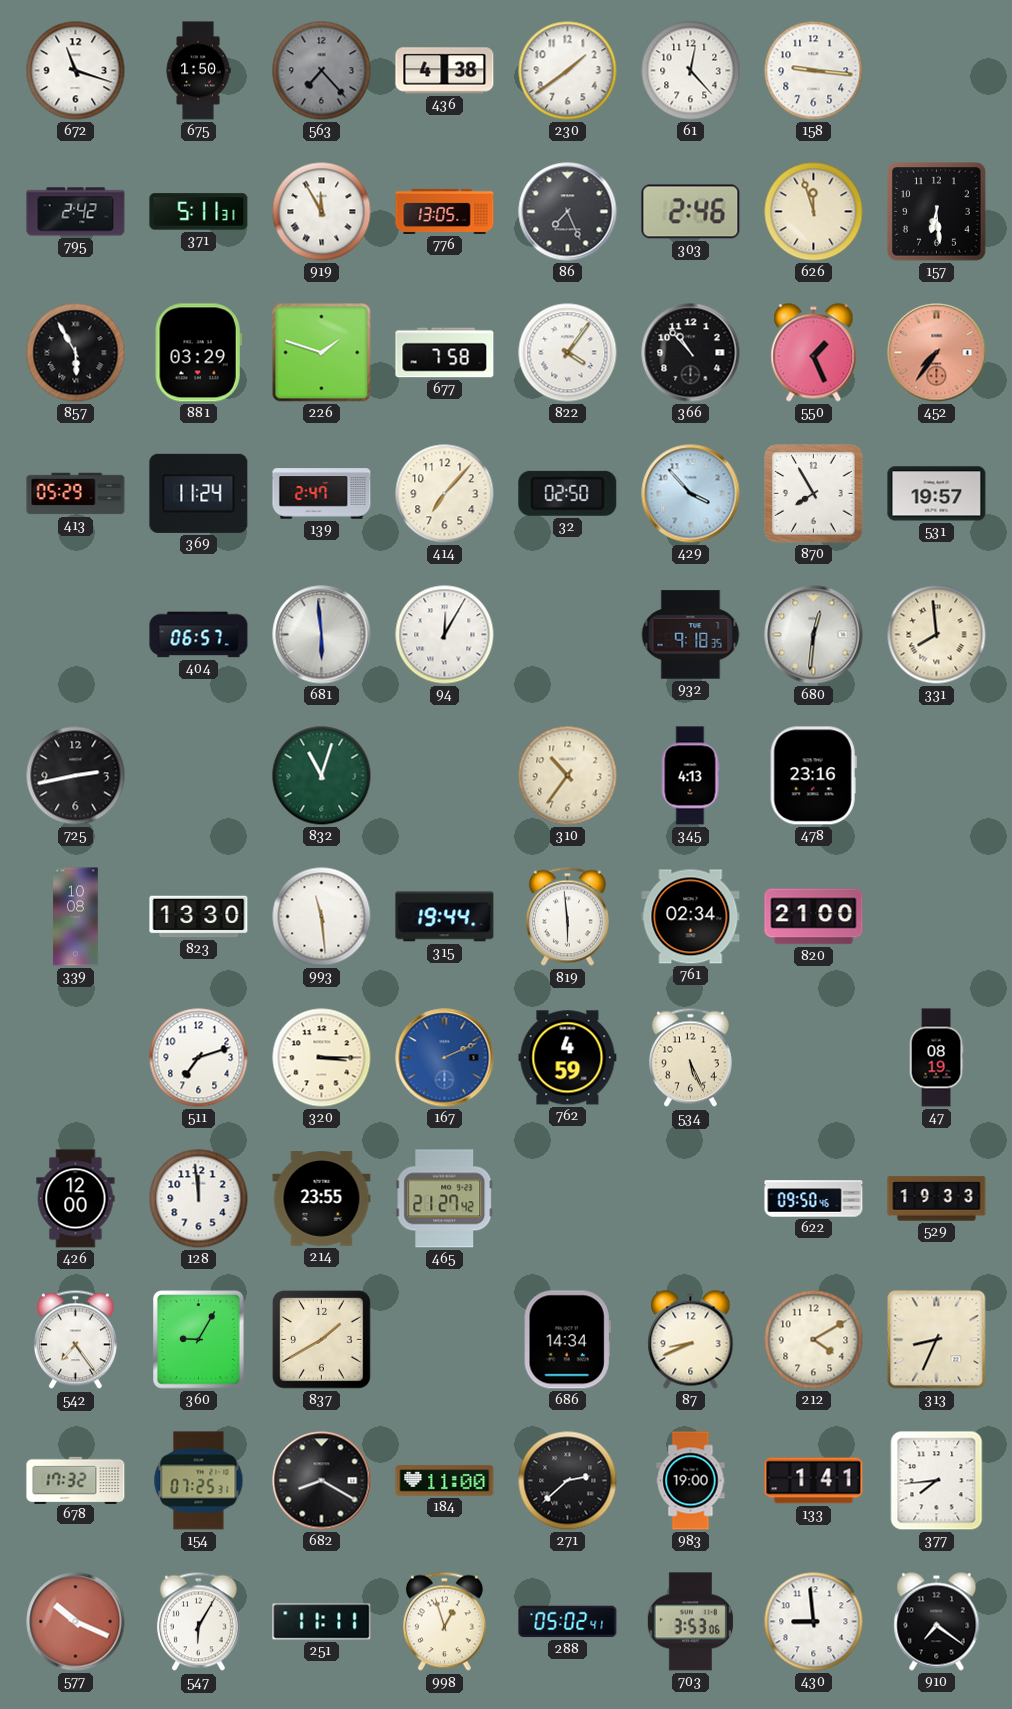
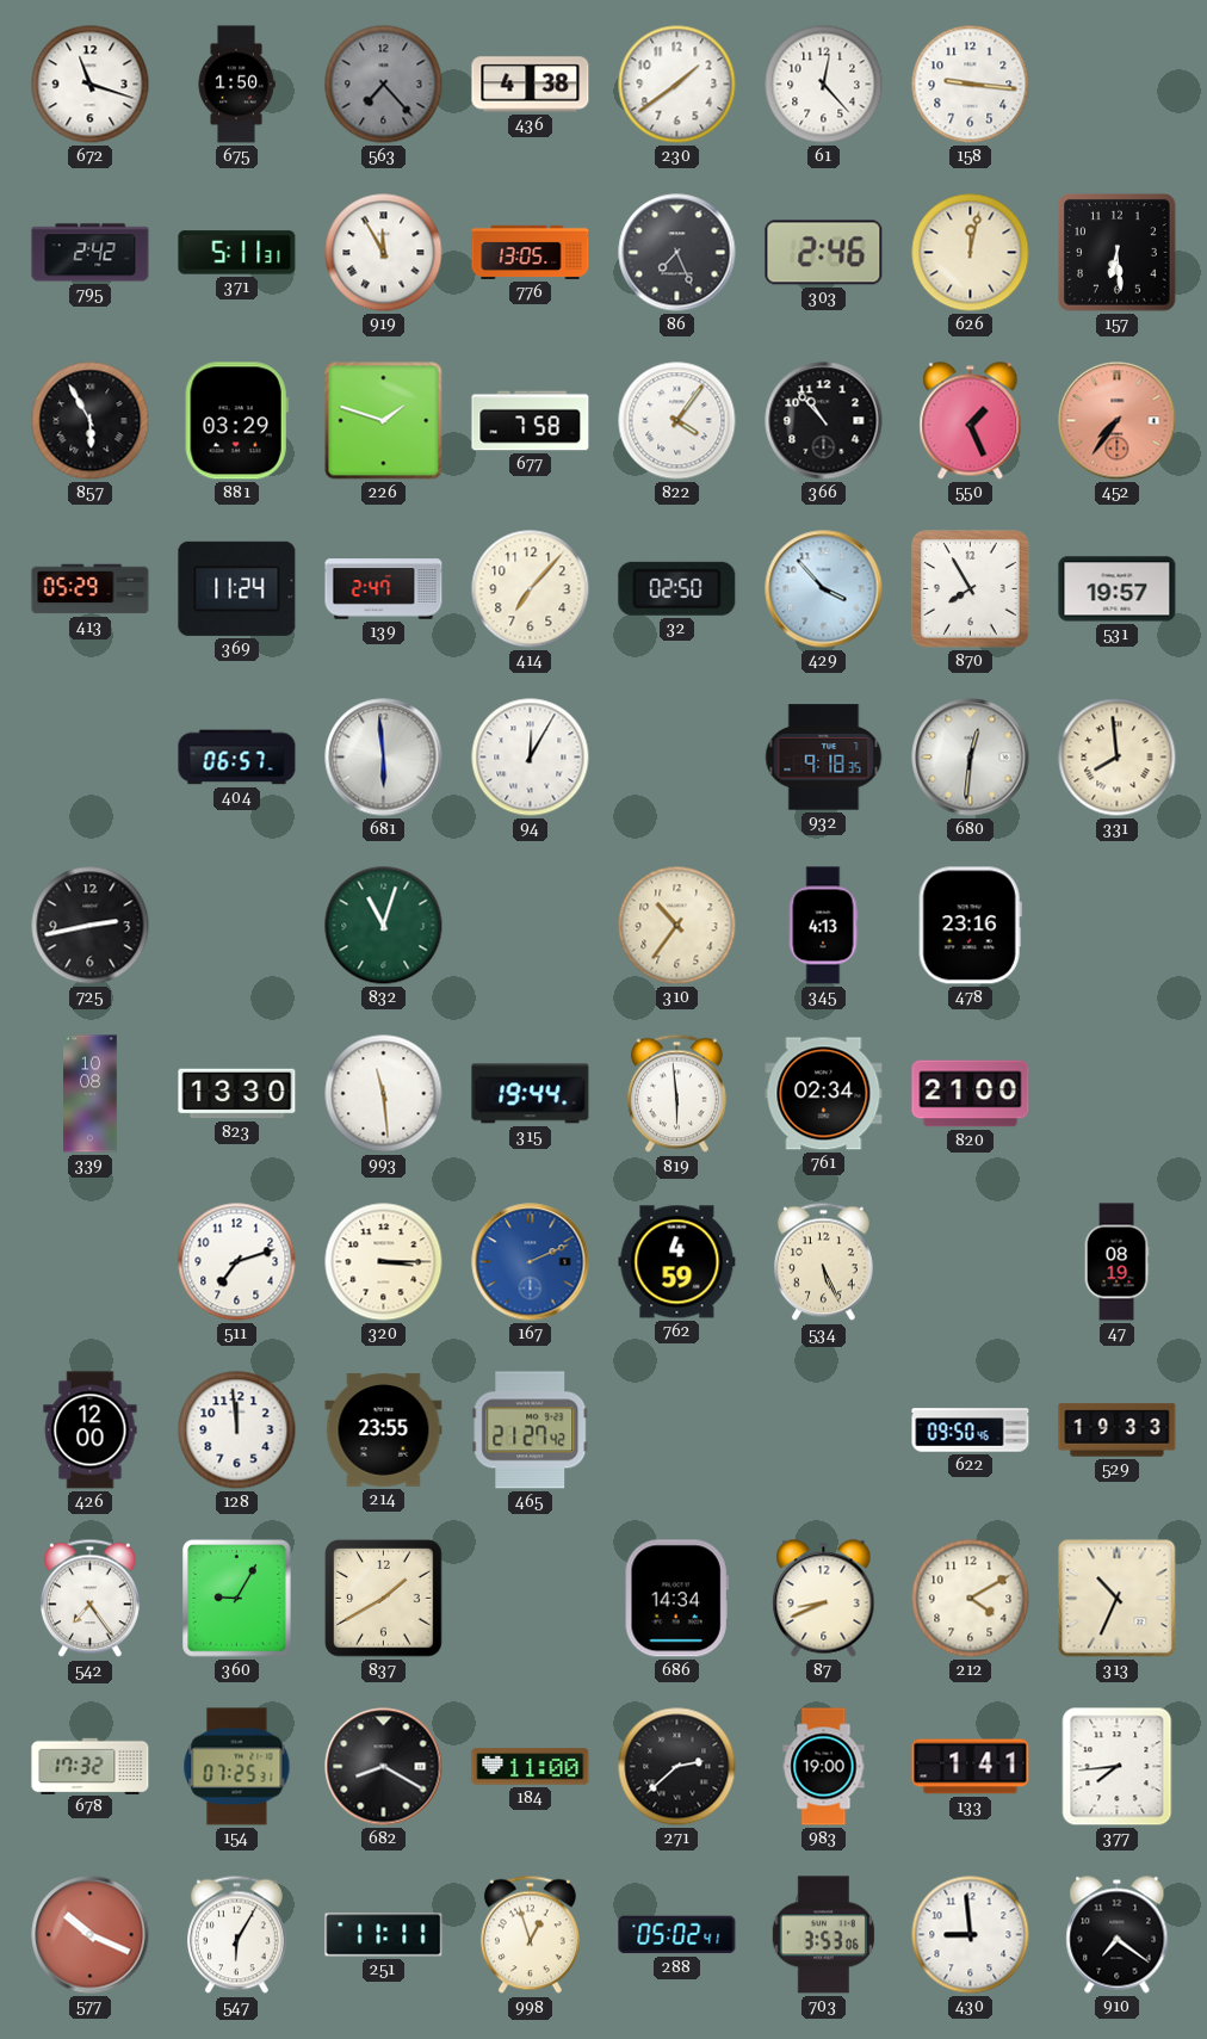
626: 11:57 -> 12:02 (971, 253)
313: 8:34 -> 10:34 (1118, 1599)
